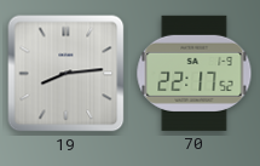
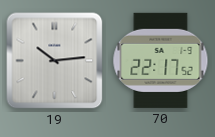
19: 8:14 -> 10:14 (55, 61)
